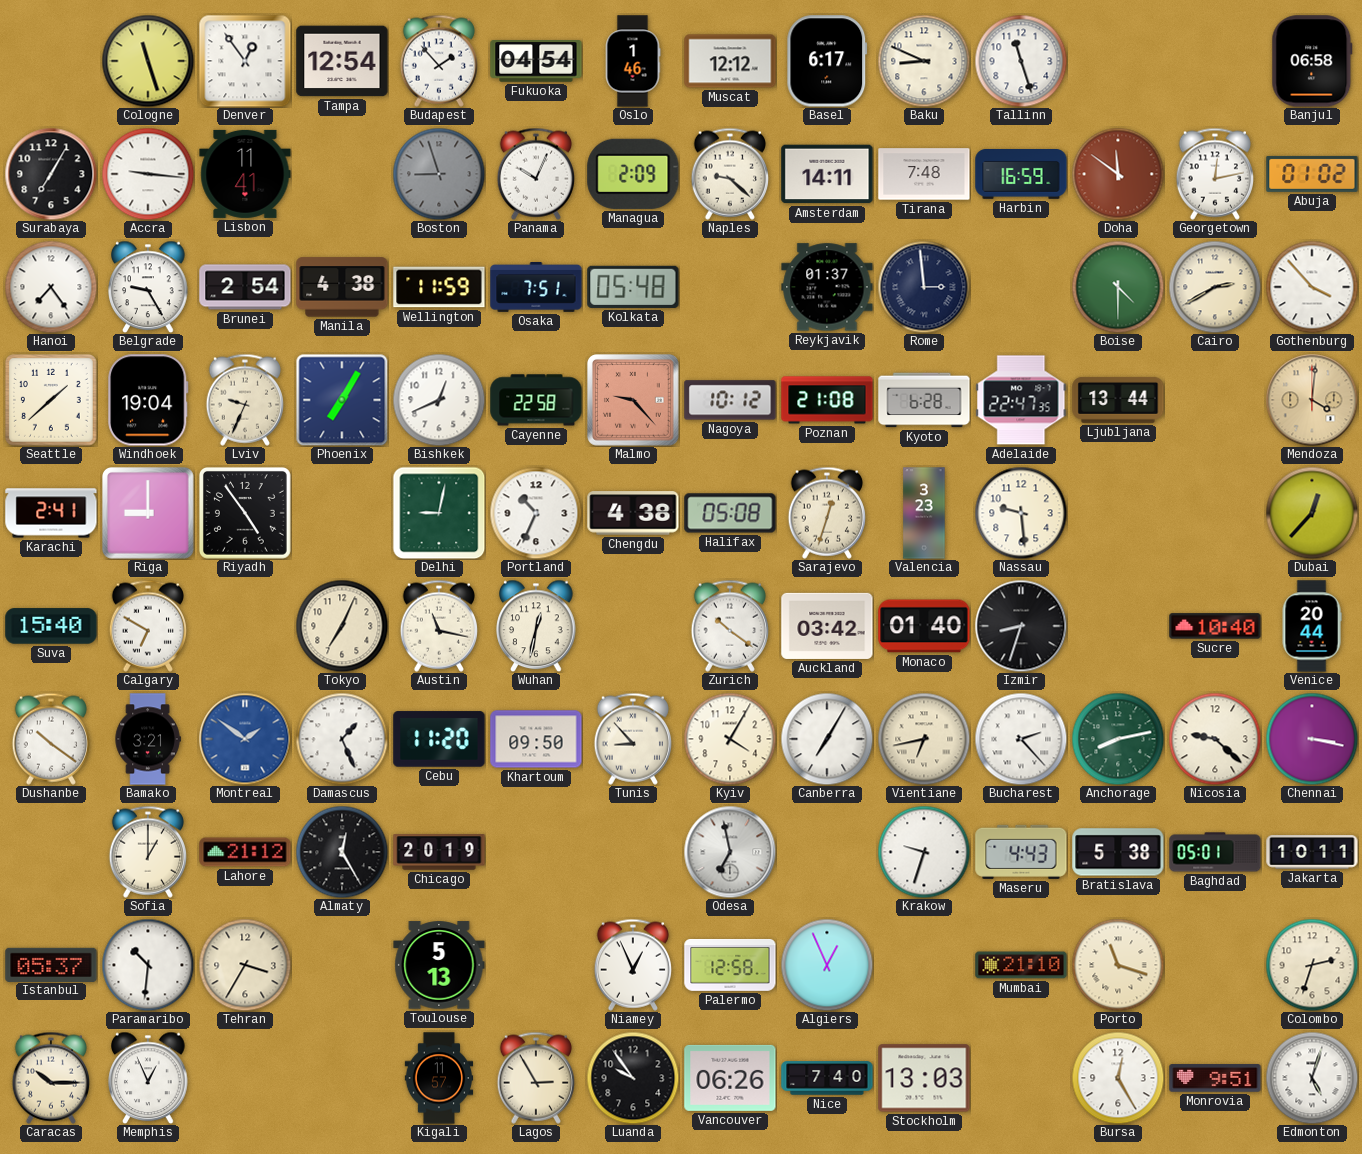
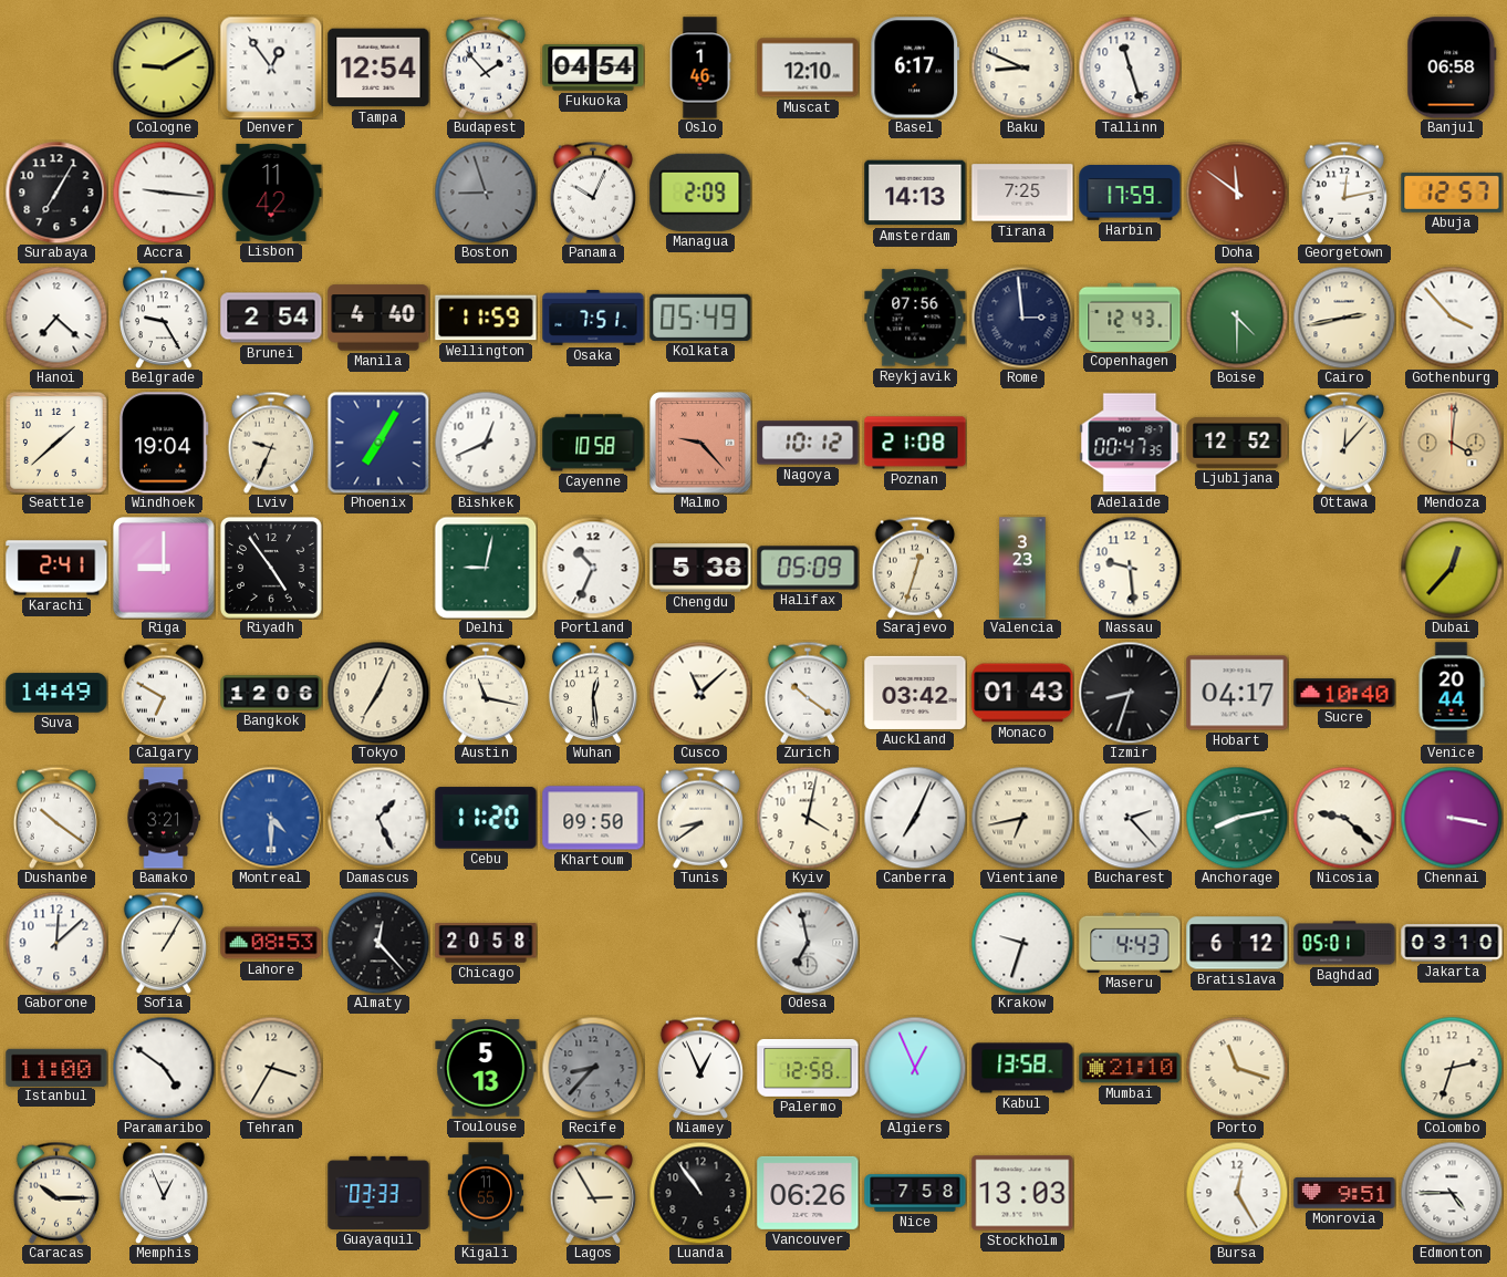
Cologne: 11:27 -> 9:10 (164, 68)
Muscat: 12:12 -> 12:10 (808, 68)
Lisbon: 11:41 -> 11:42 (271, 193)
Naples: 9:22 -> none (729, 174)
Amsterdam: 14:11 -> 14:13 (915, 193)
Tirana: 7:48 -> 7:25 (1022, 193)
Harbin: 16:59 -> 17:59 (1130, 194)
Abuja: 01:02 -> 12:57 (1452, 193)
Hanoi: 7:24 -> 7:22 (56, 318)
Manila: 4:38 -> 4:40 (378, 318)
Kolkata: 05:48 -> 05:49 (700, 318)
Reykjavik: 01:37 -> 07:56 (915, 318)
Copenhagen: none -> 12:43 (1130, 316)
Cairo: 2:40 -> 2:43 (1344, 318)
Cayenne: 22:58 -> 10:58 (593, 443)
Kyoto: 6:28 -> none (924, 400)
Adelaide: 22:47 -> 00:47 (1130, 443)
Ljubljana: 13:44 -> 12:52 (1237, 443)
Ottawa: none -> 12:07 (1343, 443)
Chengdu: 4:38 -> 5:38 (700, 568)
Halifax: 05:08 -> 05:09 (808, 568)
Suva: 15:40 -> 14:49 (56, 693)
Bangkok: none -> 12:06 (271, 693)
Wuhan: 12:32 -> 12:29 (593, 693)
Cusco: none -> 11:08 (700, 693)
Monaco: 01:40 -> 01:43 (1022, 693)
Hobart: none -> 04:17 (1237, 693)
Montreal: 1:51 -> 4:30 (271, 818)
Tunis: 8:53 -> 8:39 (699, 818)
Kyiv: 4:05 -> 4:02 (808, 818)
Canberra: 7:05 -> 7:04 (915, 818)
Gaborone: none -> 12:08 (56, 943)
Sofia: 1:00 -> 1:05 (163, 943)
Lahore: 21:12 -> 08:53 (271, 943)
Almaty: 12:25 -> 12:23 (378, 943)
Chicago: 20:19 -> 20:58 (486, 943)
Bratislava: 5:38 -> 6:12 (1237, 943)
Jakarta: 10:11 -> 03:10 (1452, 943)
Istanbul: 05:37 -> 11:00 (56, 1067)
Paramaribo: 10:31 -> 4:51 (164, 1068)
Recife: none -> 8:37 (593, 1068)
Kabul: none -> 13:58 (1022, 1068)
Guayaquil: none -> 03:33 (378, 1193)
Kigali: 11:57 -> 11:55 (486, 1193)
Luanda: 9:54 -> 10:54 (700, 1193)
Nice: 7:40 -> 7:58 (915, 1193)
Edmonton: 5:03 -> 4:45 (1452, 1193)
